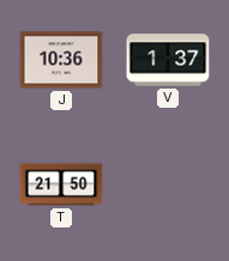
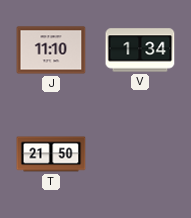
J: 10:36 -> 11:10 (51, 50)
V: 1:37 -> 1:34 (140, 50)
